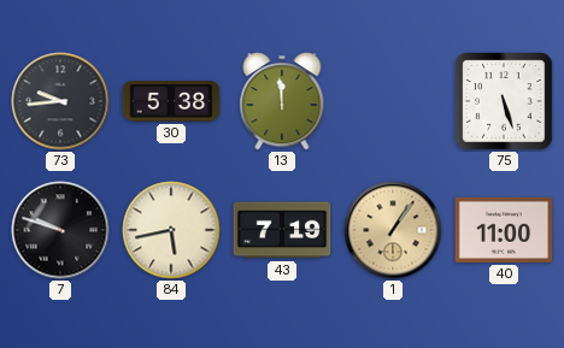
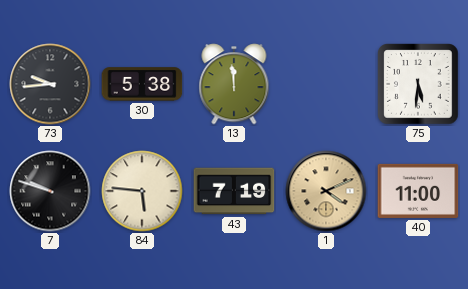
75: 5:27 -> 5:31 (418, 84)
84: 5:43 -> 5:46 (142, 191)
1: 1:06 -> 4:11 (326, 191)
